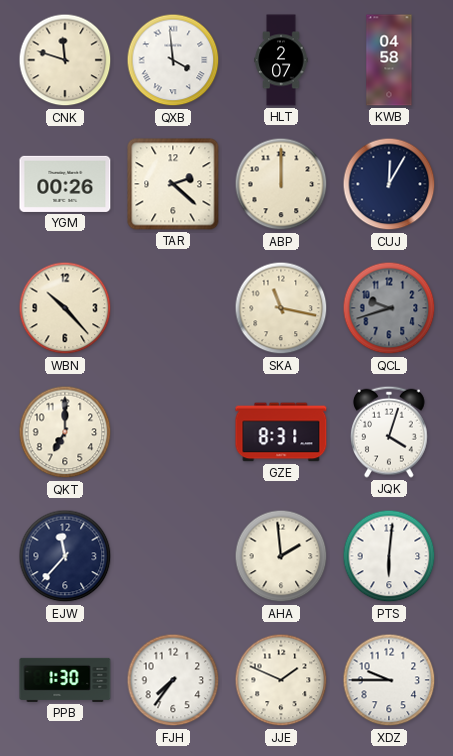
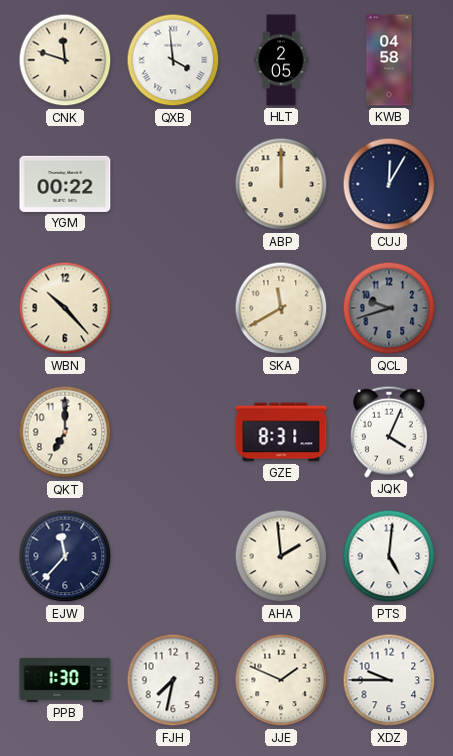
HLT: 2:07 -> 2:05 (281, 60)
YGM: 00:26 -> 00:22 (65, 184)
TAR: 2:22 -> none (173, 184)
SKA: 11:17 -> 11:40 (281, 308)
JQK: 4:03 -> 4:04 (389, 432)
PTS: 6:01 -> 5:01 (389, 556)
FJH: 7:36 -> 7:32 (173, 680)
